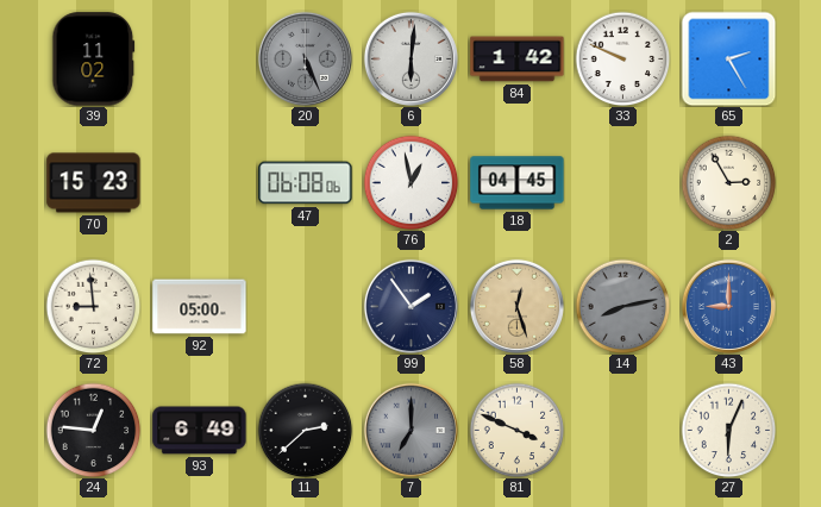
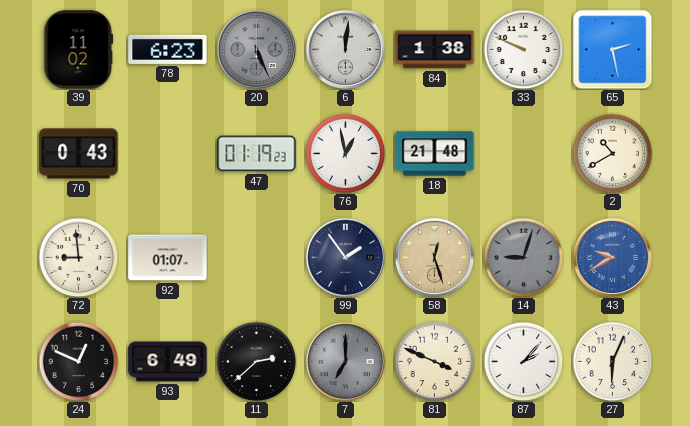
78: none -> 6:23 (168, 49)
6: 6:01 -> 12:01 (345, 49)
84: 1:42 -> 1:38 (435, 50)
65: 2:25 -> 2:28 (612, 49)
70: 15:23 -> 0:43 (79, 154)
47: 06:08 -> 01:19 (257, 154)
18: 04:45 -> 21:48 (435, 154)
2: 2:55 -> 10:40 (612, 153)
92: 05:00 -> 01:07 (168, 258)
14: 8:13 -> 9:03 (523, 257)
43: 9:00 -> 9:40 (612, 257)
24: 12:46 -> 12:49 (78, 361)
87: none -> 2:07 (523, 361)
